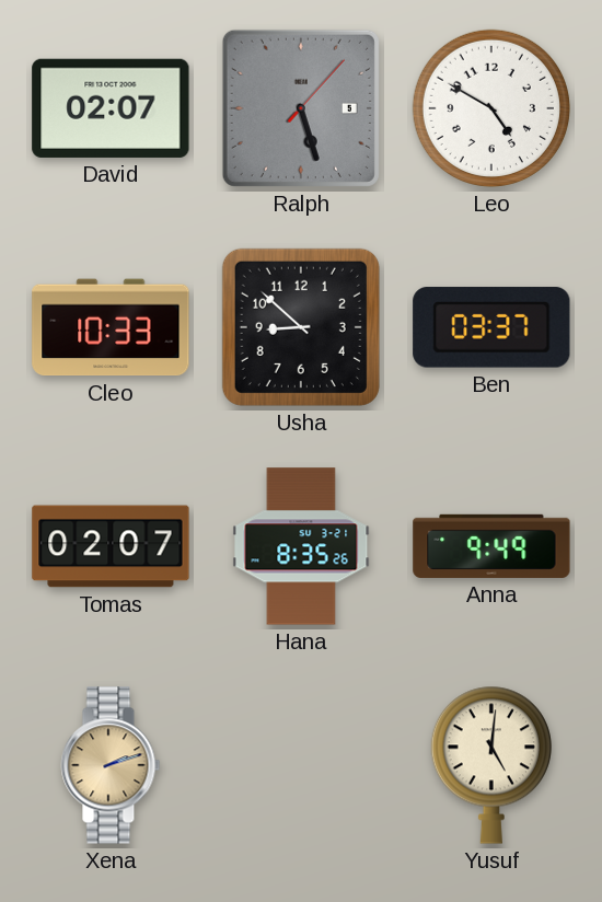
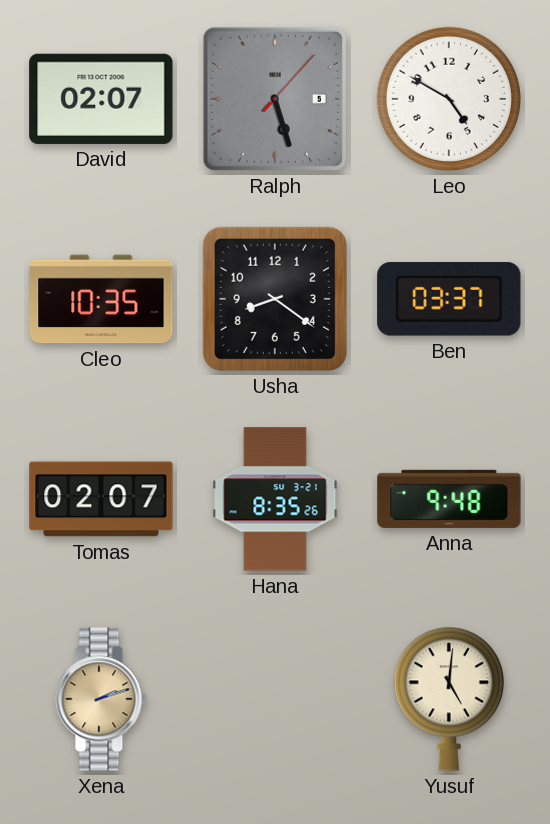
Cleo: 10:33 -> 10:35 (101, 299)
Usha: 8:52 -> 8:21 (275, 299)
Anna: 9:49 -> 9:48 (449, 499)
